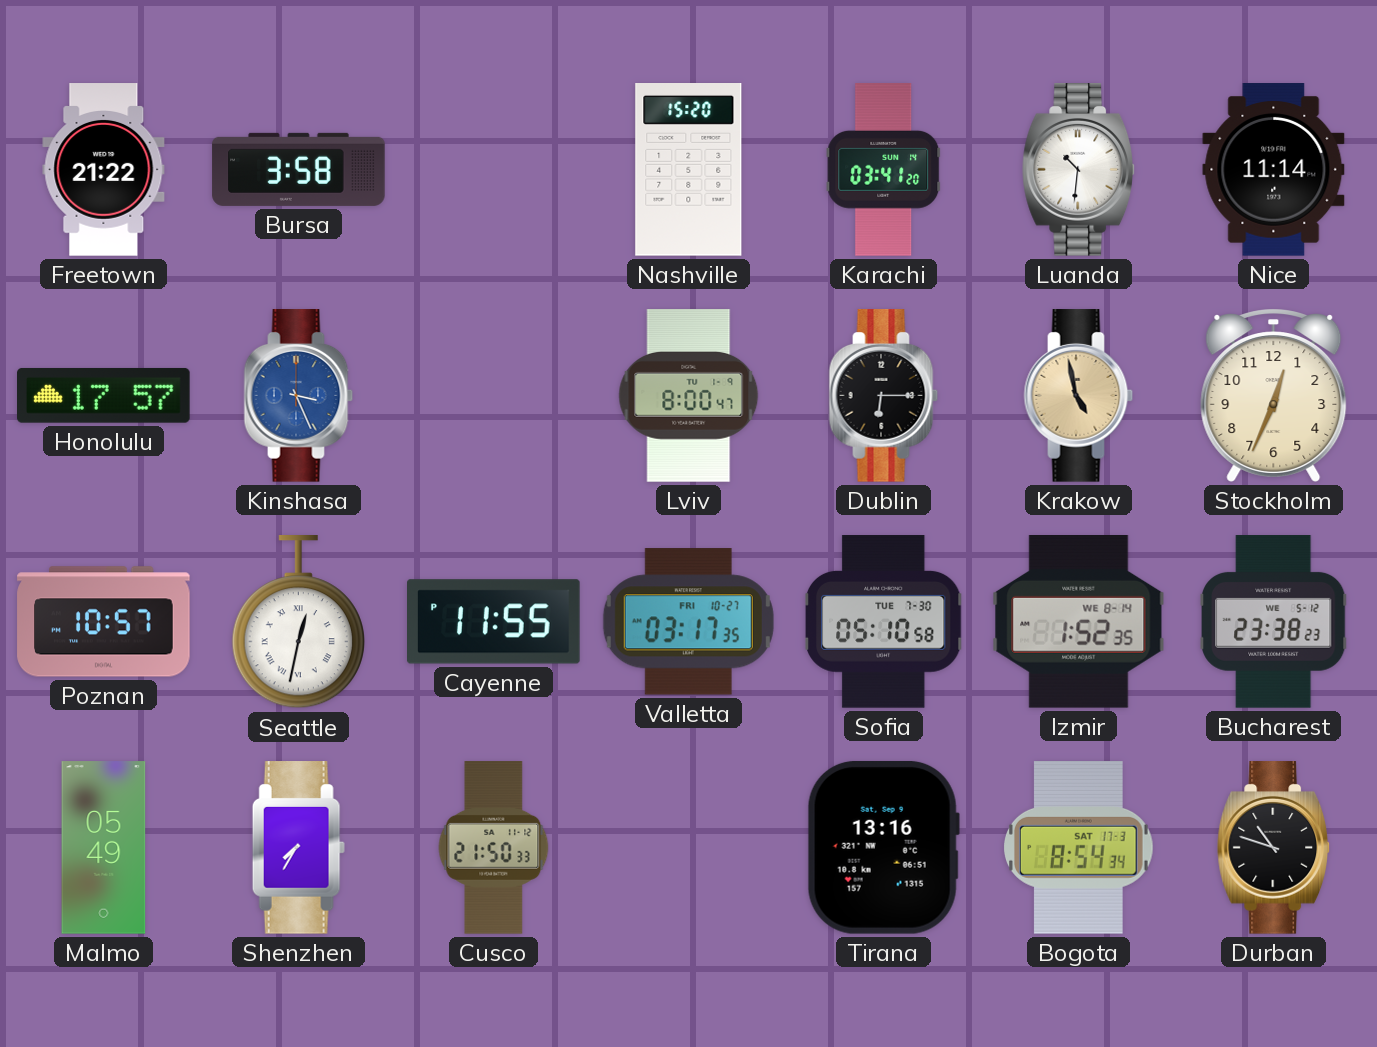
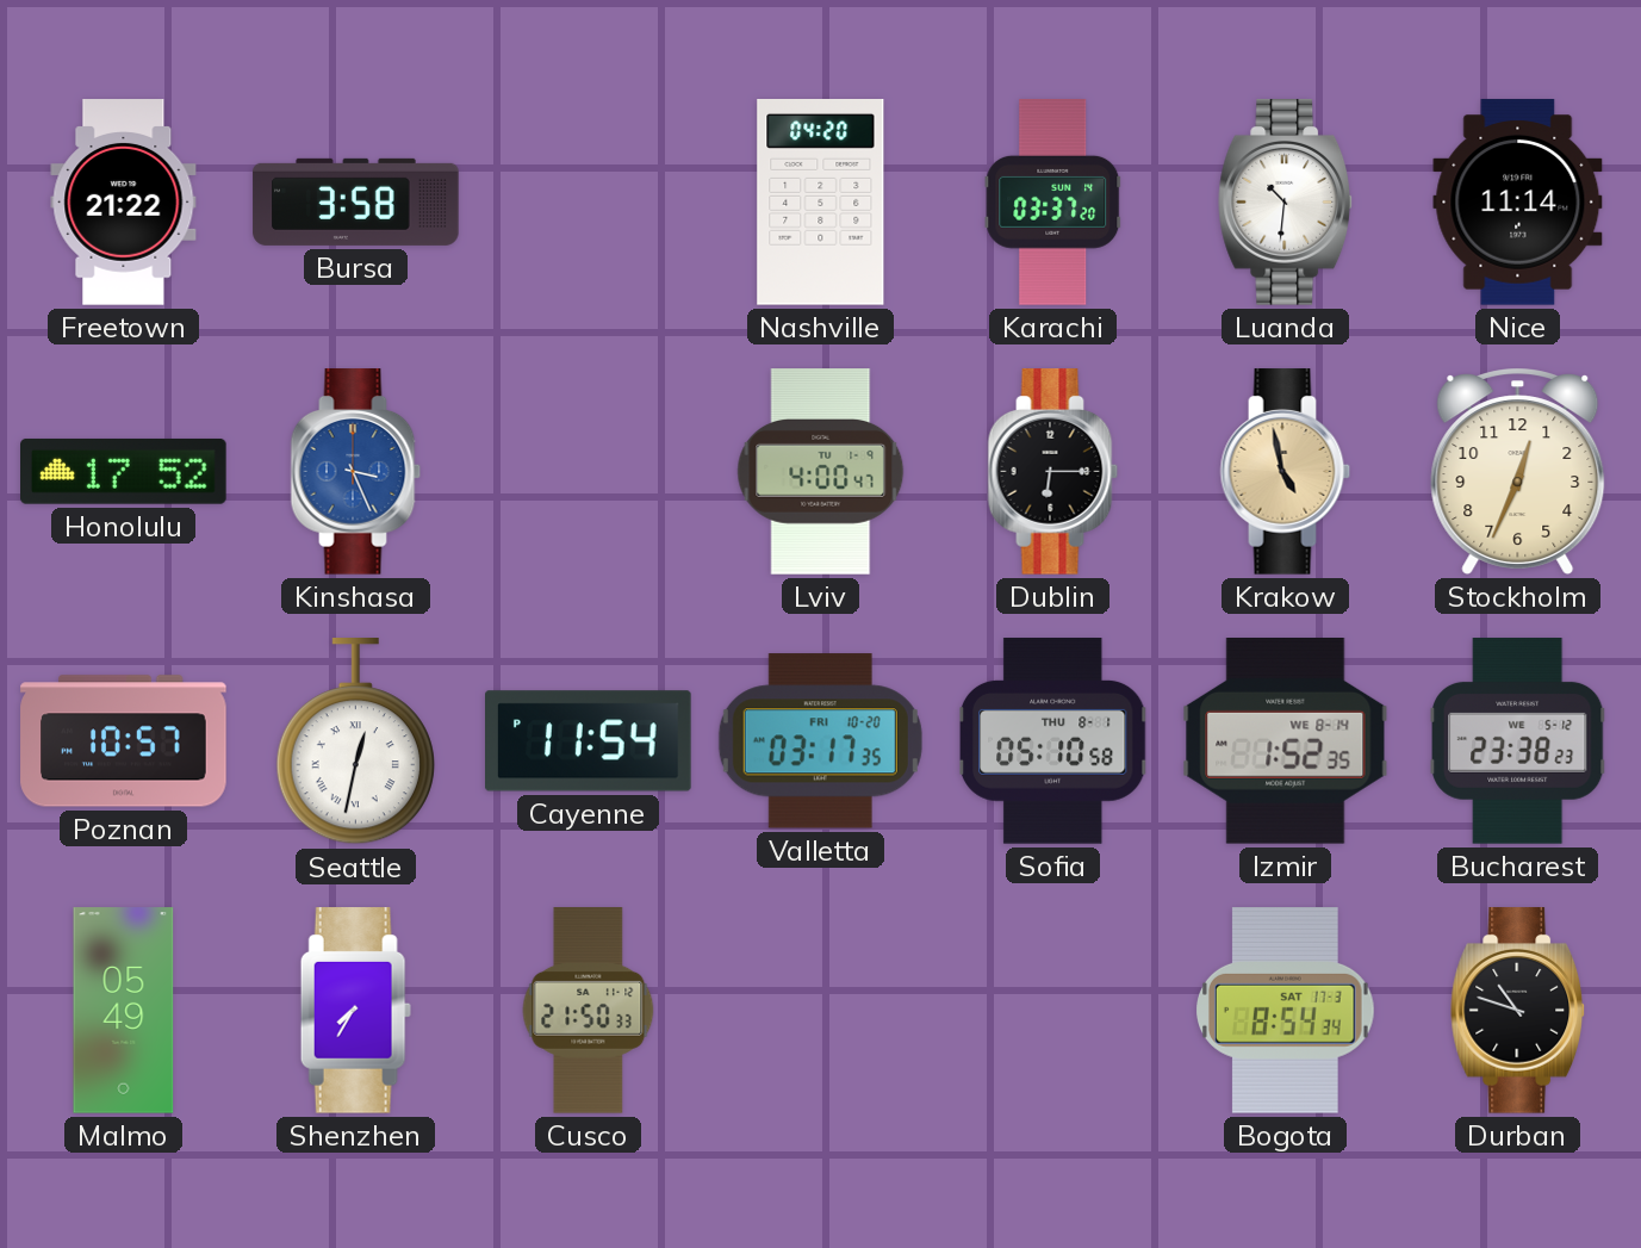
Nashville: 15:20 -> 04:20 (821, 203)
Karachi: 03:41 -> 03:37 (1053, 203)
Honolulu: 17:57 -> 17:52 (124, 471)
Lviv: 8:00 -> 4:00 (821, 472)
Cayenne: 11:55 -> 11:54 (589, 741)
Valletta date: FRI 10-27 -> FRI 10-20 (820, 741)
Sofia date: TUE 7-30 -> THU 8-1 (1052, 741)
Tirana: 13:16 -> none (883, 847)
